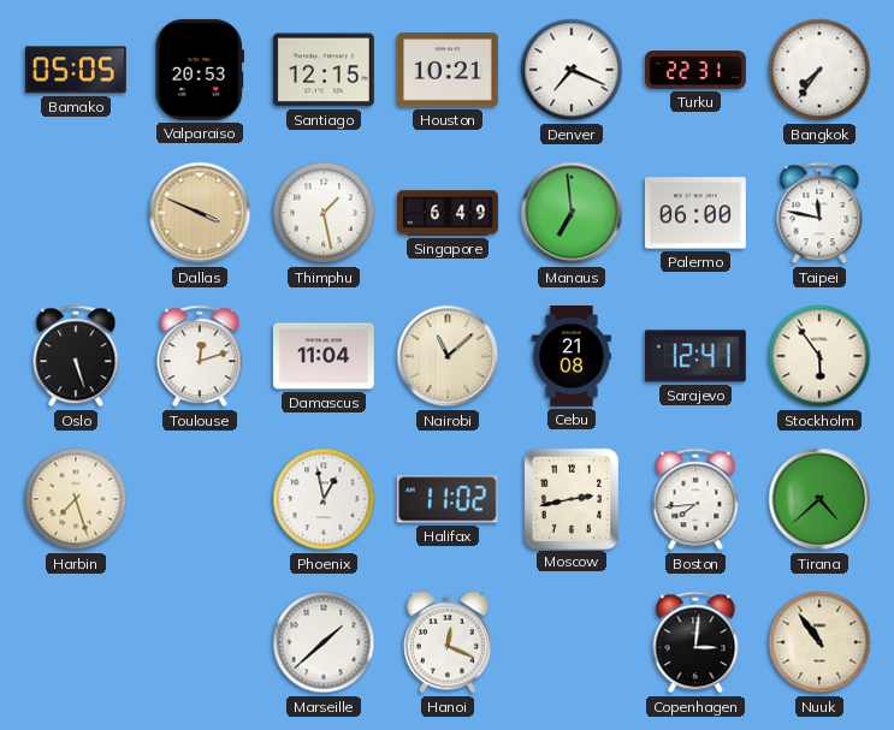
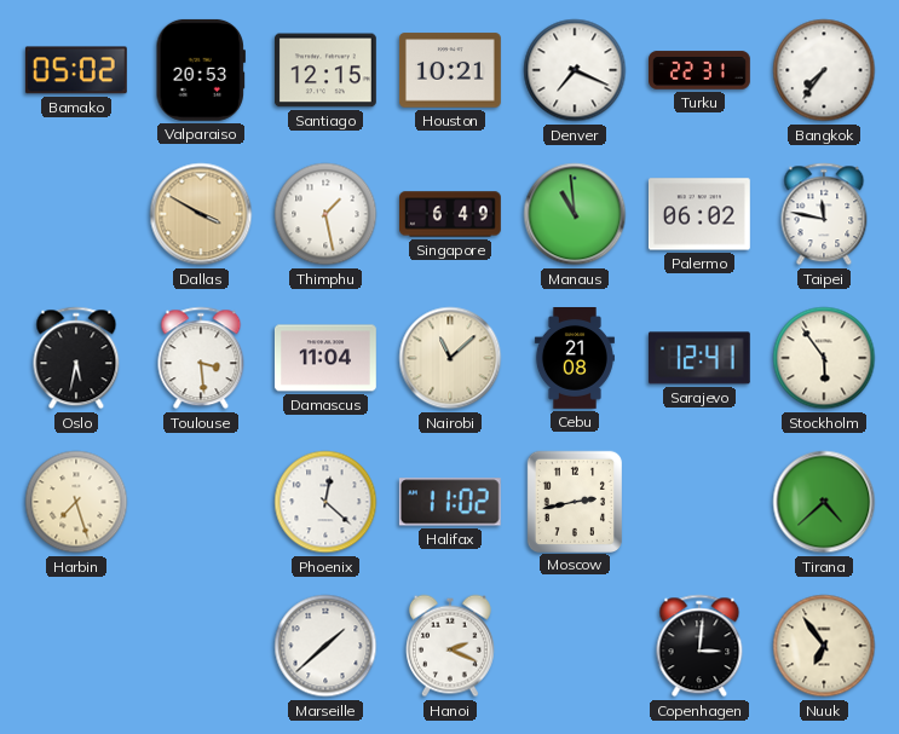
Bamako: 05:05 -> 05:02 (76, 70)
Dallas: 3:49 -> 3:50 (201, 214)
Manaus: 6:59 -> 10:59 (575, 214)
Palermo: 06:00 -> 06:02 (699, 214)
Oslo: 5:27 -> 5:32 (76, 358)
Toulouse: 12:12 -> 3:29 (201, 358)
Phoenix: 12:58 -> 12:22 (325, 502)
Boston: 7:44 -> none (695, 499)
Hanoi: 12:19 -> 2:19 (450, 646)
Nuuk: 10:54 -> 6:54 (824, 646)
